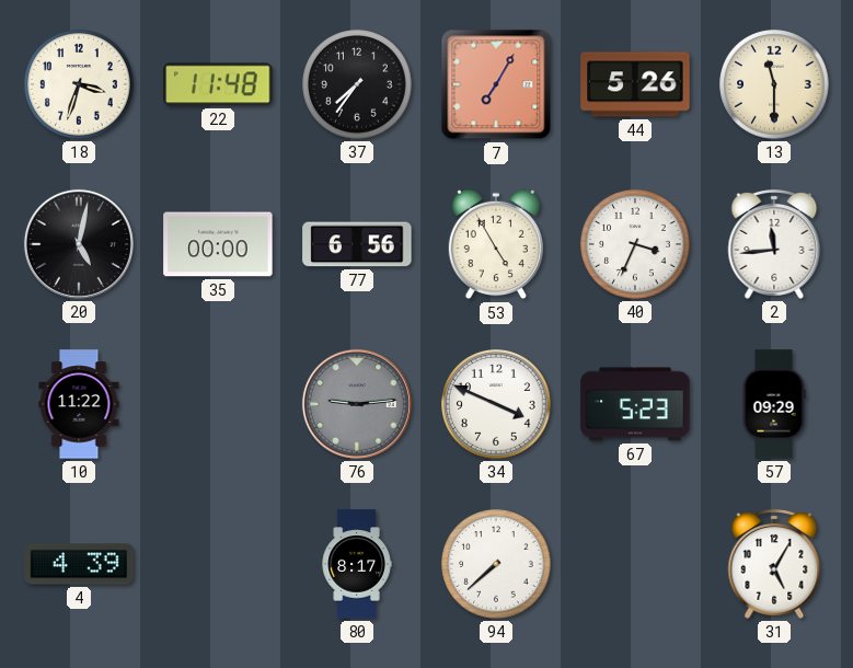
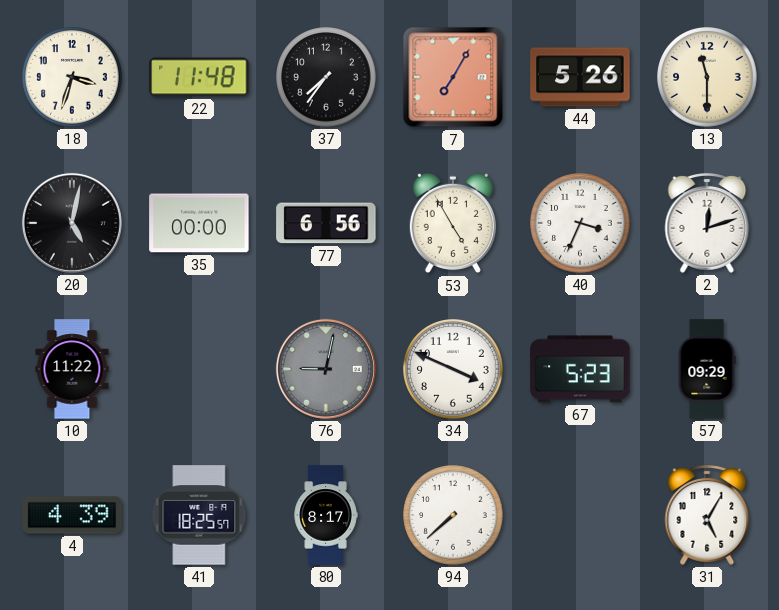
2: 11:44 -> 12:12 (707, 224)
76: 9:14 -> 9:02 (326, 369)
41: none -> 18:25 (199, 515)
